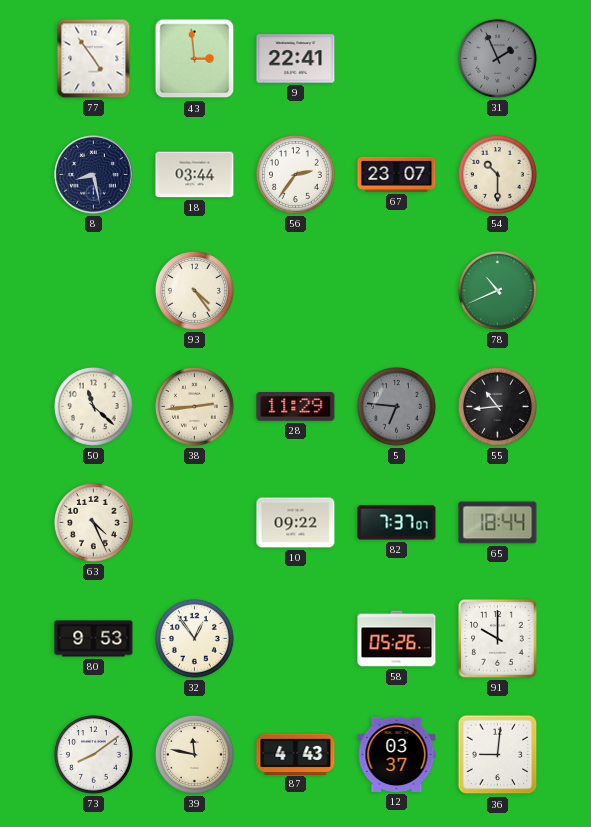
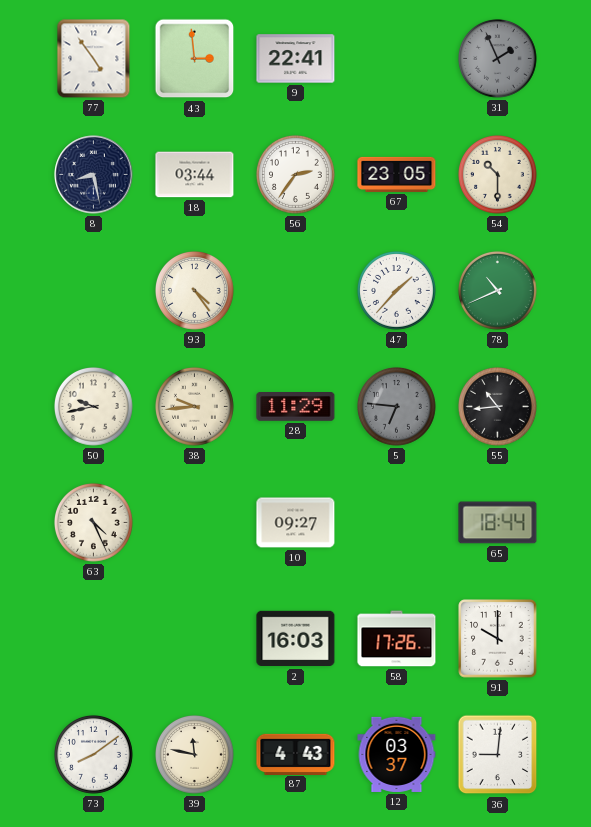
67: 23:07 -> 23:05 (397, 174)
47: none -> 1:37 (397, 291)
50: 11:22 -> 9:43 (94, 407)
38: 2:44 -> 9:44 (195, 407)
10: 09:22 -> 09:27 (296, 523)
82: 7:37 -> none (397, 523)
80: 9:53 -> none (94, 639)
32: 12:54 -> none (195, 639)
2: none -> 16:03 (296, 639)
58: 05:26 -> 17:26 (397, 639)
